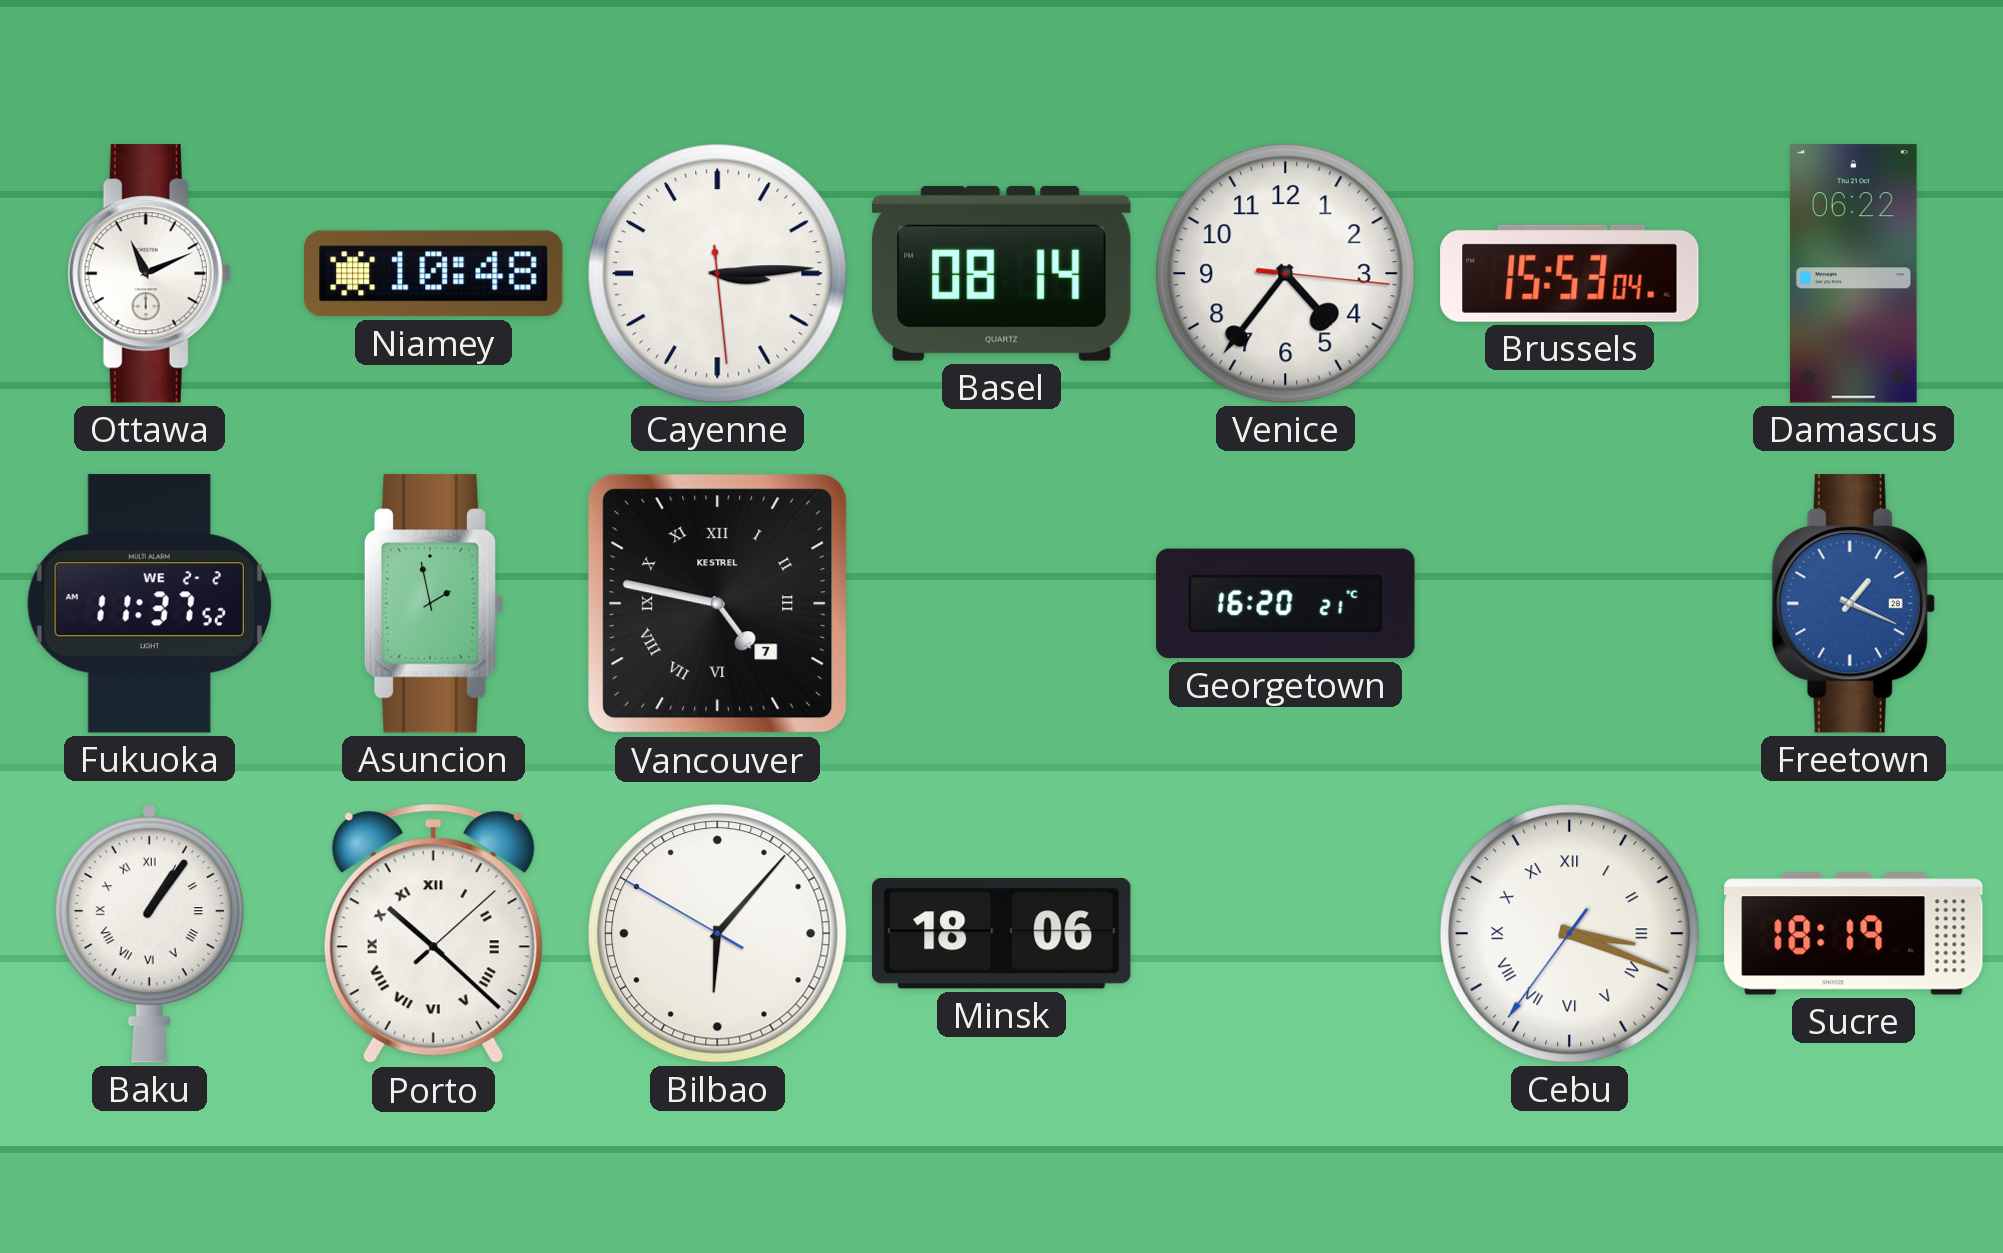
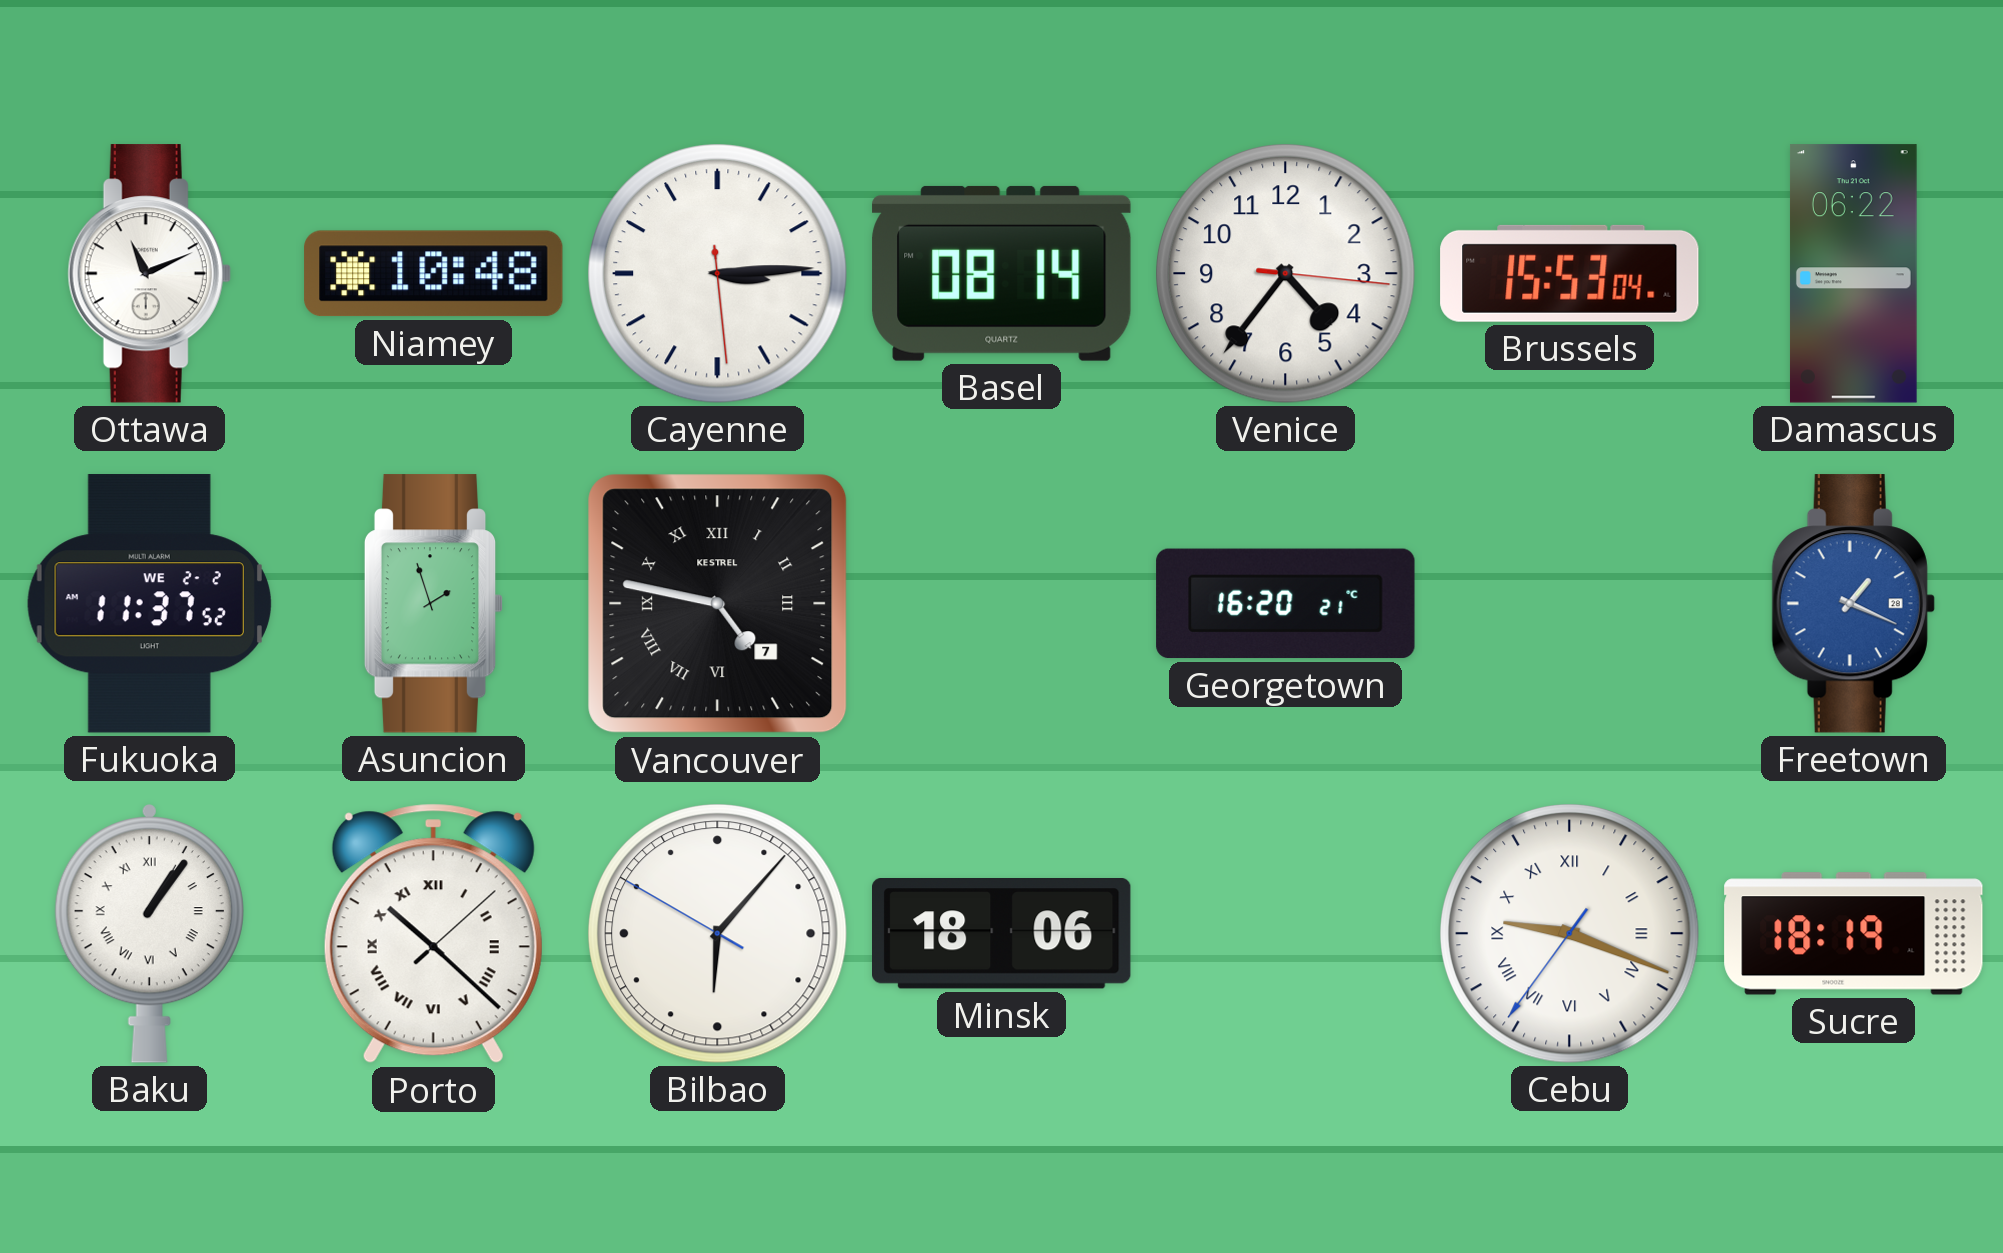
Asuncion: 1:58 -> 1:57 (434, 604)
Cebu: 3:18 -> 9:18 (1570, 934)
